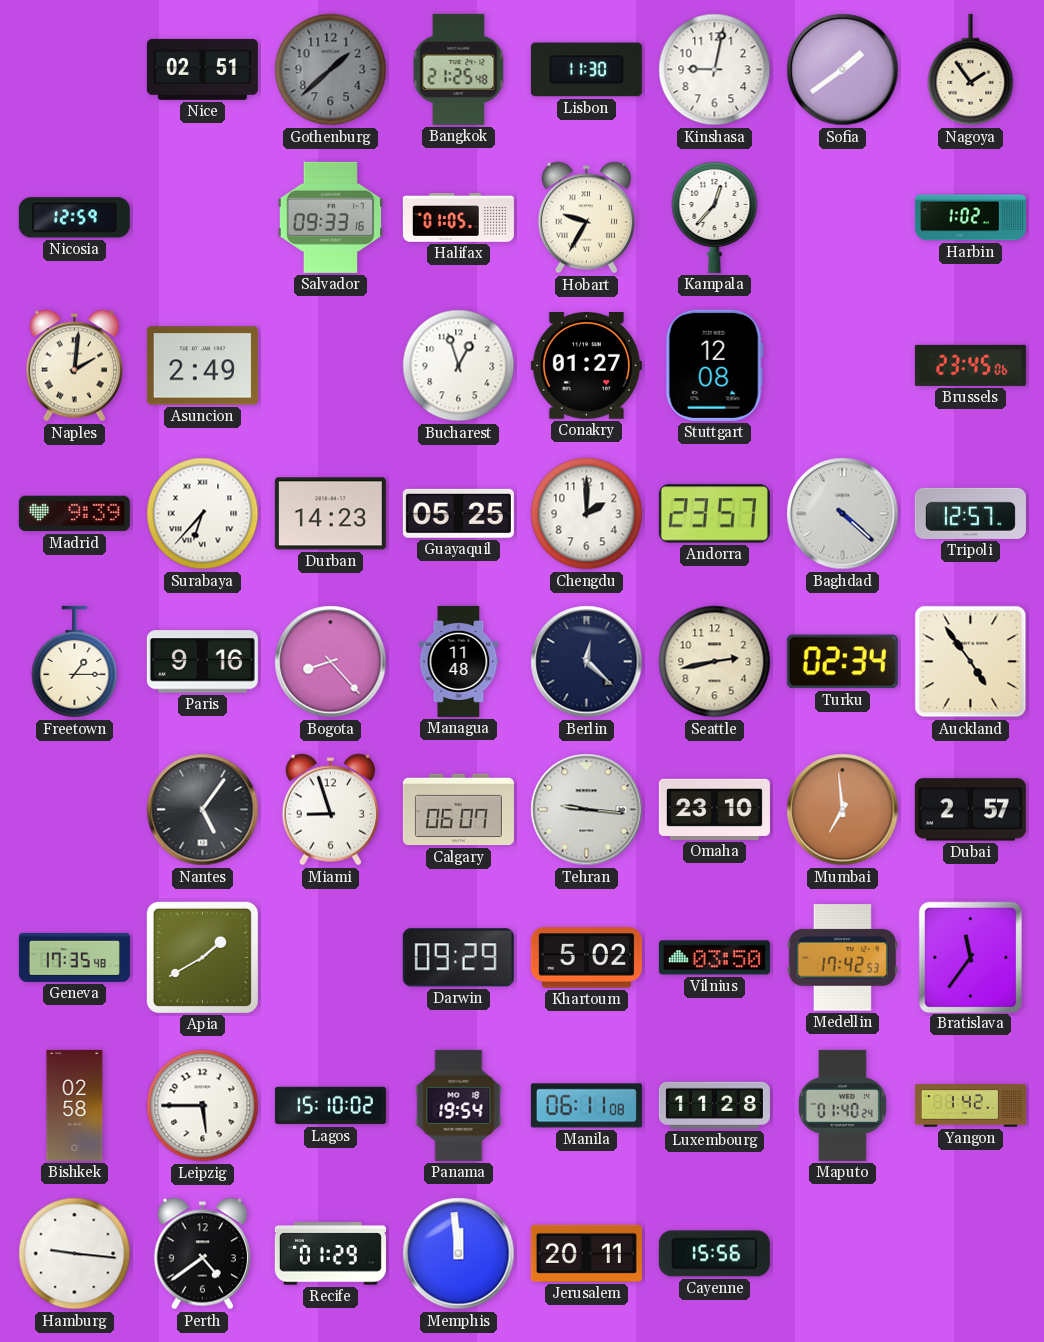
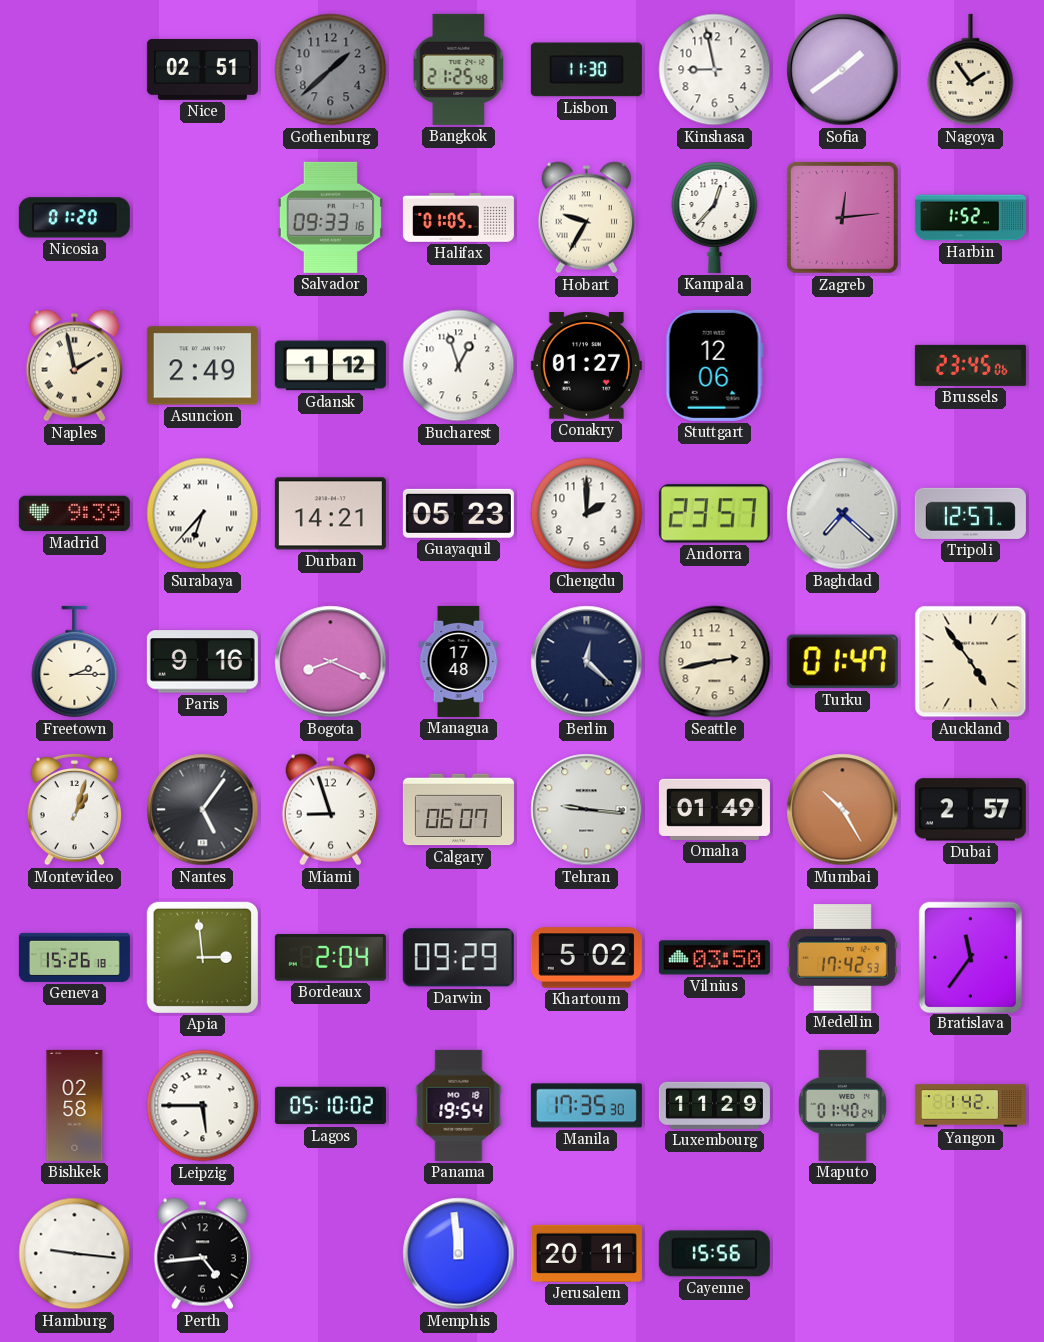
Kinshasa: 9:02 -> 8:58 (715, 70)
Nicosia: 12:59 -> 01:20 (74, 218)
Zagreb: none -> 12:14 (842, 217)
Harbin: 1:02 -> 1:52 (970, 218)
Naples: 2:01 -> 1:58 (74, 366)
Gdansk: none -> 1:12 (330, 366)
Stuttgart: 12:08 -> 12:06 (714, 365)
Durban: 14:23 -> 14:21 (330, 514)
Guayaquil: 05:25 -> 05:23 (458, 513)
Baghdad: 4:22 -> 7:22 (843, 514)
Freetown: 1:15 -> 2:15 (75, 662)
Bogota: 8:23 -> 8:19 (331, 662)
Managua: 11:48 -> 17:48 (459, 661)
Turku: 02:34 -> 01:47 (842, 662)
Montevideo: none -> 1:03 (74, 809)
Omaha: 23:10 -> 01:49 (714, 809)
Mumbai: 6:59 -> 10:25 (843, 810)
Geneva: 17:35 -> 15:26 (74, 957)
Apia: 1:40 -> 2:59 (202, 957)
Bordeaux: none -> 2:04 (330, 958)
Lagos: 15:10 -> 05:10 (330, 1106)
Manila: 06:11 -> 17:35 (586, 1106)
Luxembourg: 11:28 -> 11:29 (714, 1105)
Perth: 4:39 -> 4:44 (202, 1254)
Recife: 01:29 -> none (330, 1254)
